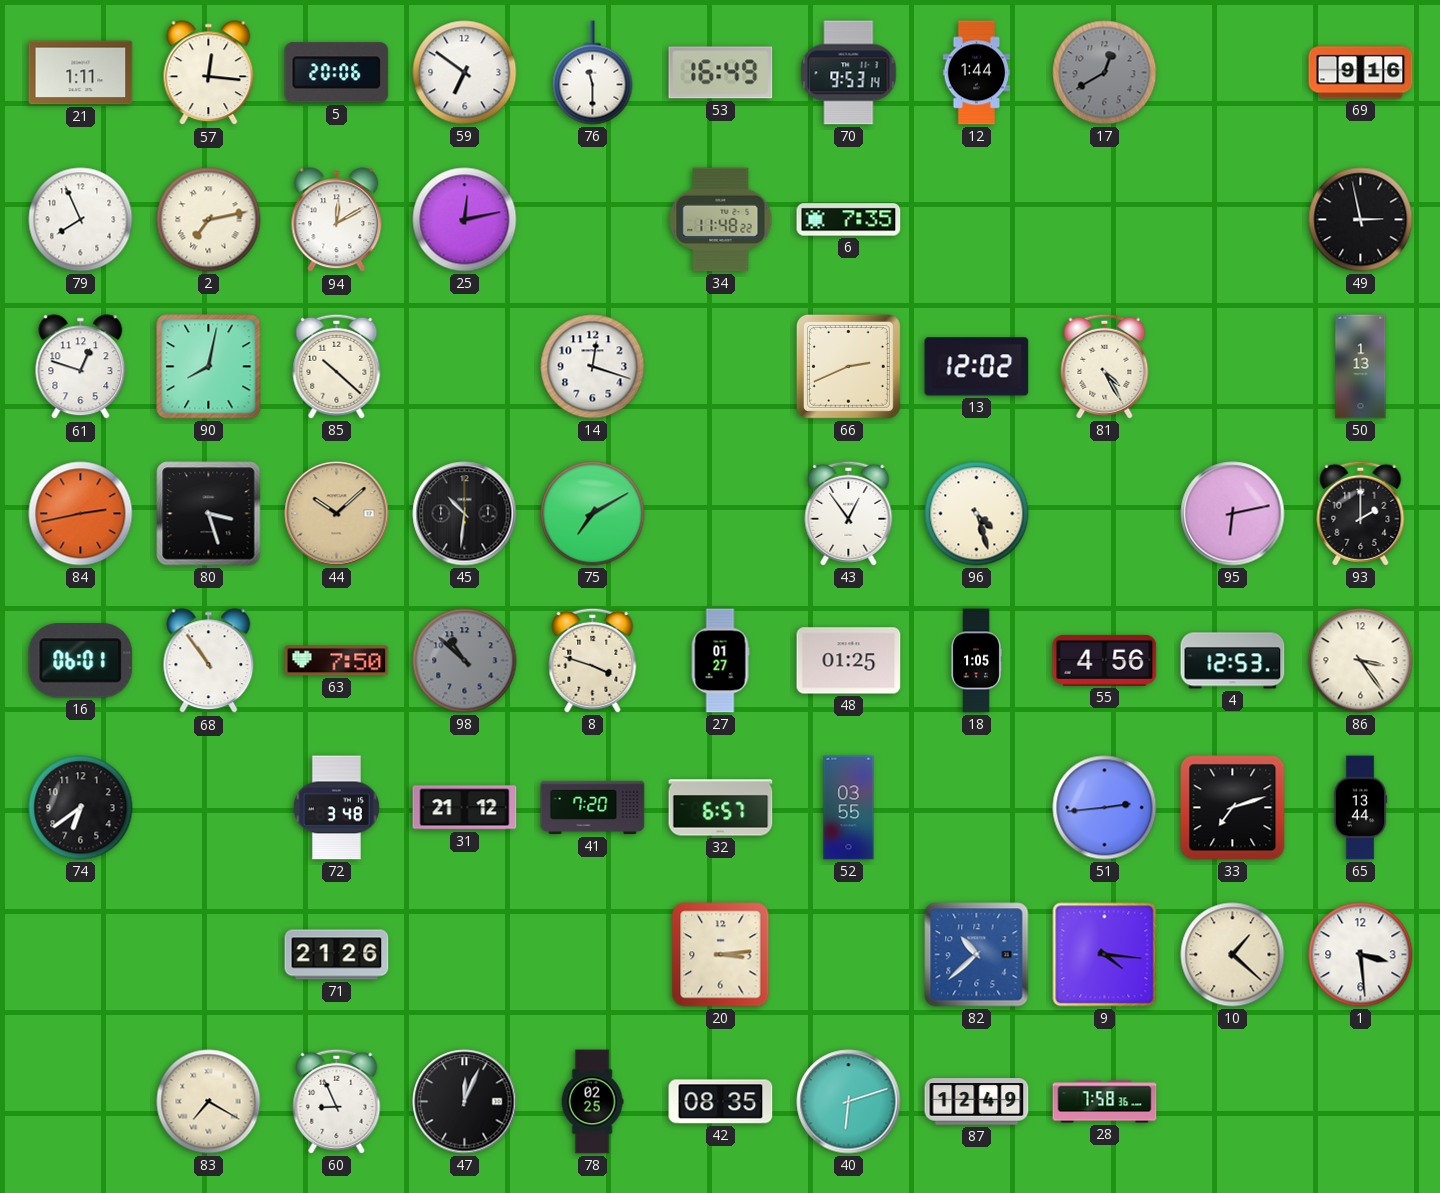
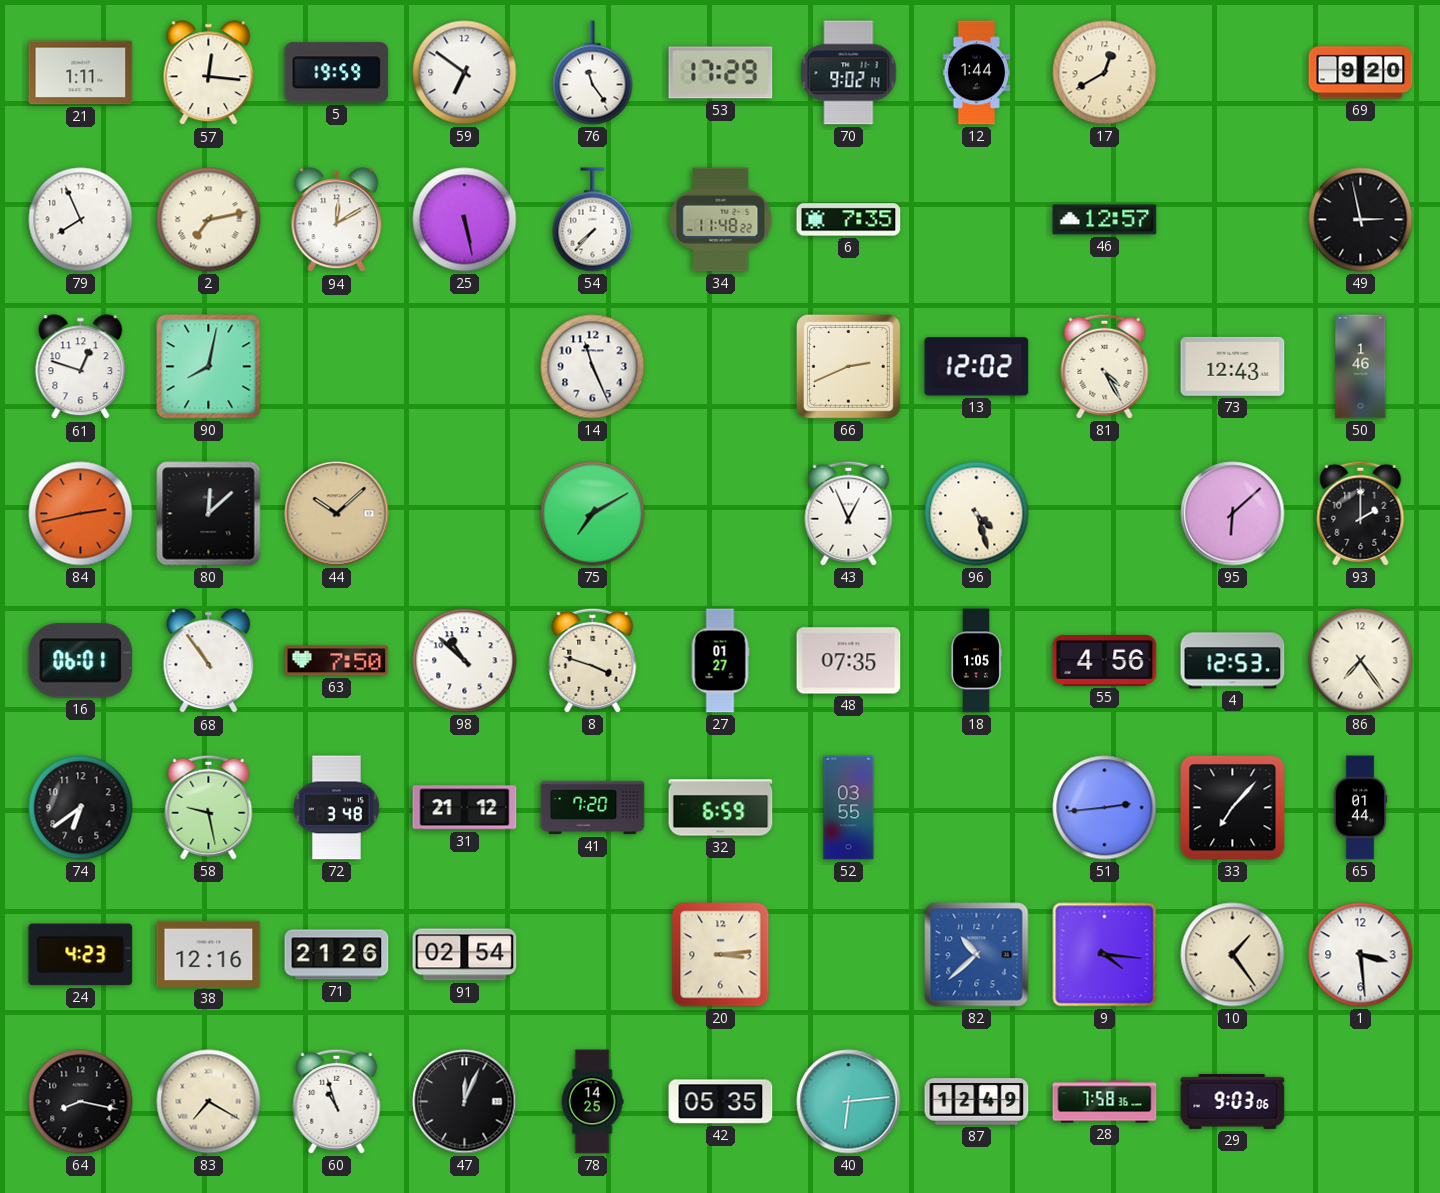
5: 20:06 -> 19:59 (337, 73)
76: 11:30 -> 11:24 (593, 73)
53: 16:49 -> 17:29 (721, 73)
70: 9:53 -> 9:02 (849, 73)
17 dial: grey -> cream (1105, 73)
69: 9:16 -> 9:20 (1361, 73)
25: 12:13 -> 5:28 (465, 220)
54: none -> 7:37 (593, 220)
46: none -> 12:57 (1105, 220)
85: 10:22 -> none (337, 366)
14: 12:18 -> 11:26 (593, 367)
73: none -> 12:43 (1233, 366)
50: 1:13 -> 1:46 (1361, 367)
80: 3:27 -> 12:08 (209, 514)
45: 10:31 -> none (465, 514)
43: 12:54 -> 12:56 (849, 513)
95: 6:13 -> 6:08 (1233, 514)
98 dial: grey -> white (465, 661)
48: 01:25 -> 07:35 (849, 661)
86: 3:24 -> 7:24 (1361, 661)
58: none -> 9:28 (209, 807)
32: 6:57 -> 6:59 (721, 808)
33: 7:12 -> 7:07 (1233, 808)
65: 13:44 -> 01:44 (1360, 808)
24: none -> 4:23 (81, 955)
38: none -> 12:16 (209, 954)
91: none -> 02:54 (465, 955)
10: 1:22 -> 1:24 (1233, 955)
64: none -> 8:17 (81, 1102)
60: 8:56 -> 10:57 (337, 1101)
78: 02:25 -> 14:25 (592, 1102)
42: 08:35 -> 05:35 (721, 1102)
40: 6:12 -> 6:14 (849, 1102)
29: none -> 9:03 (1233, 1102)
